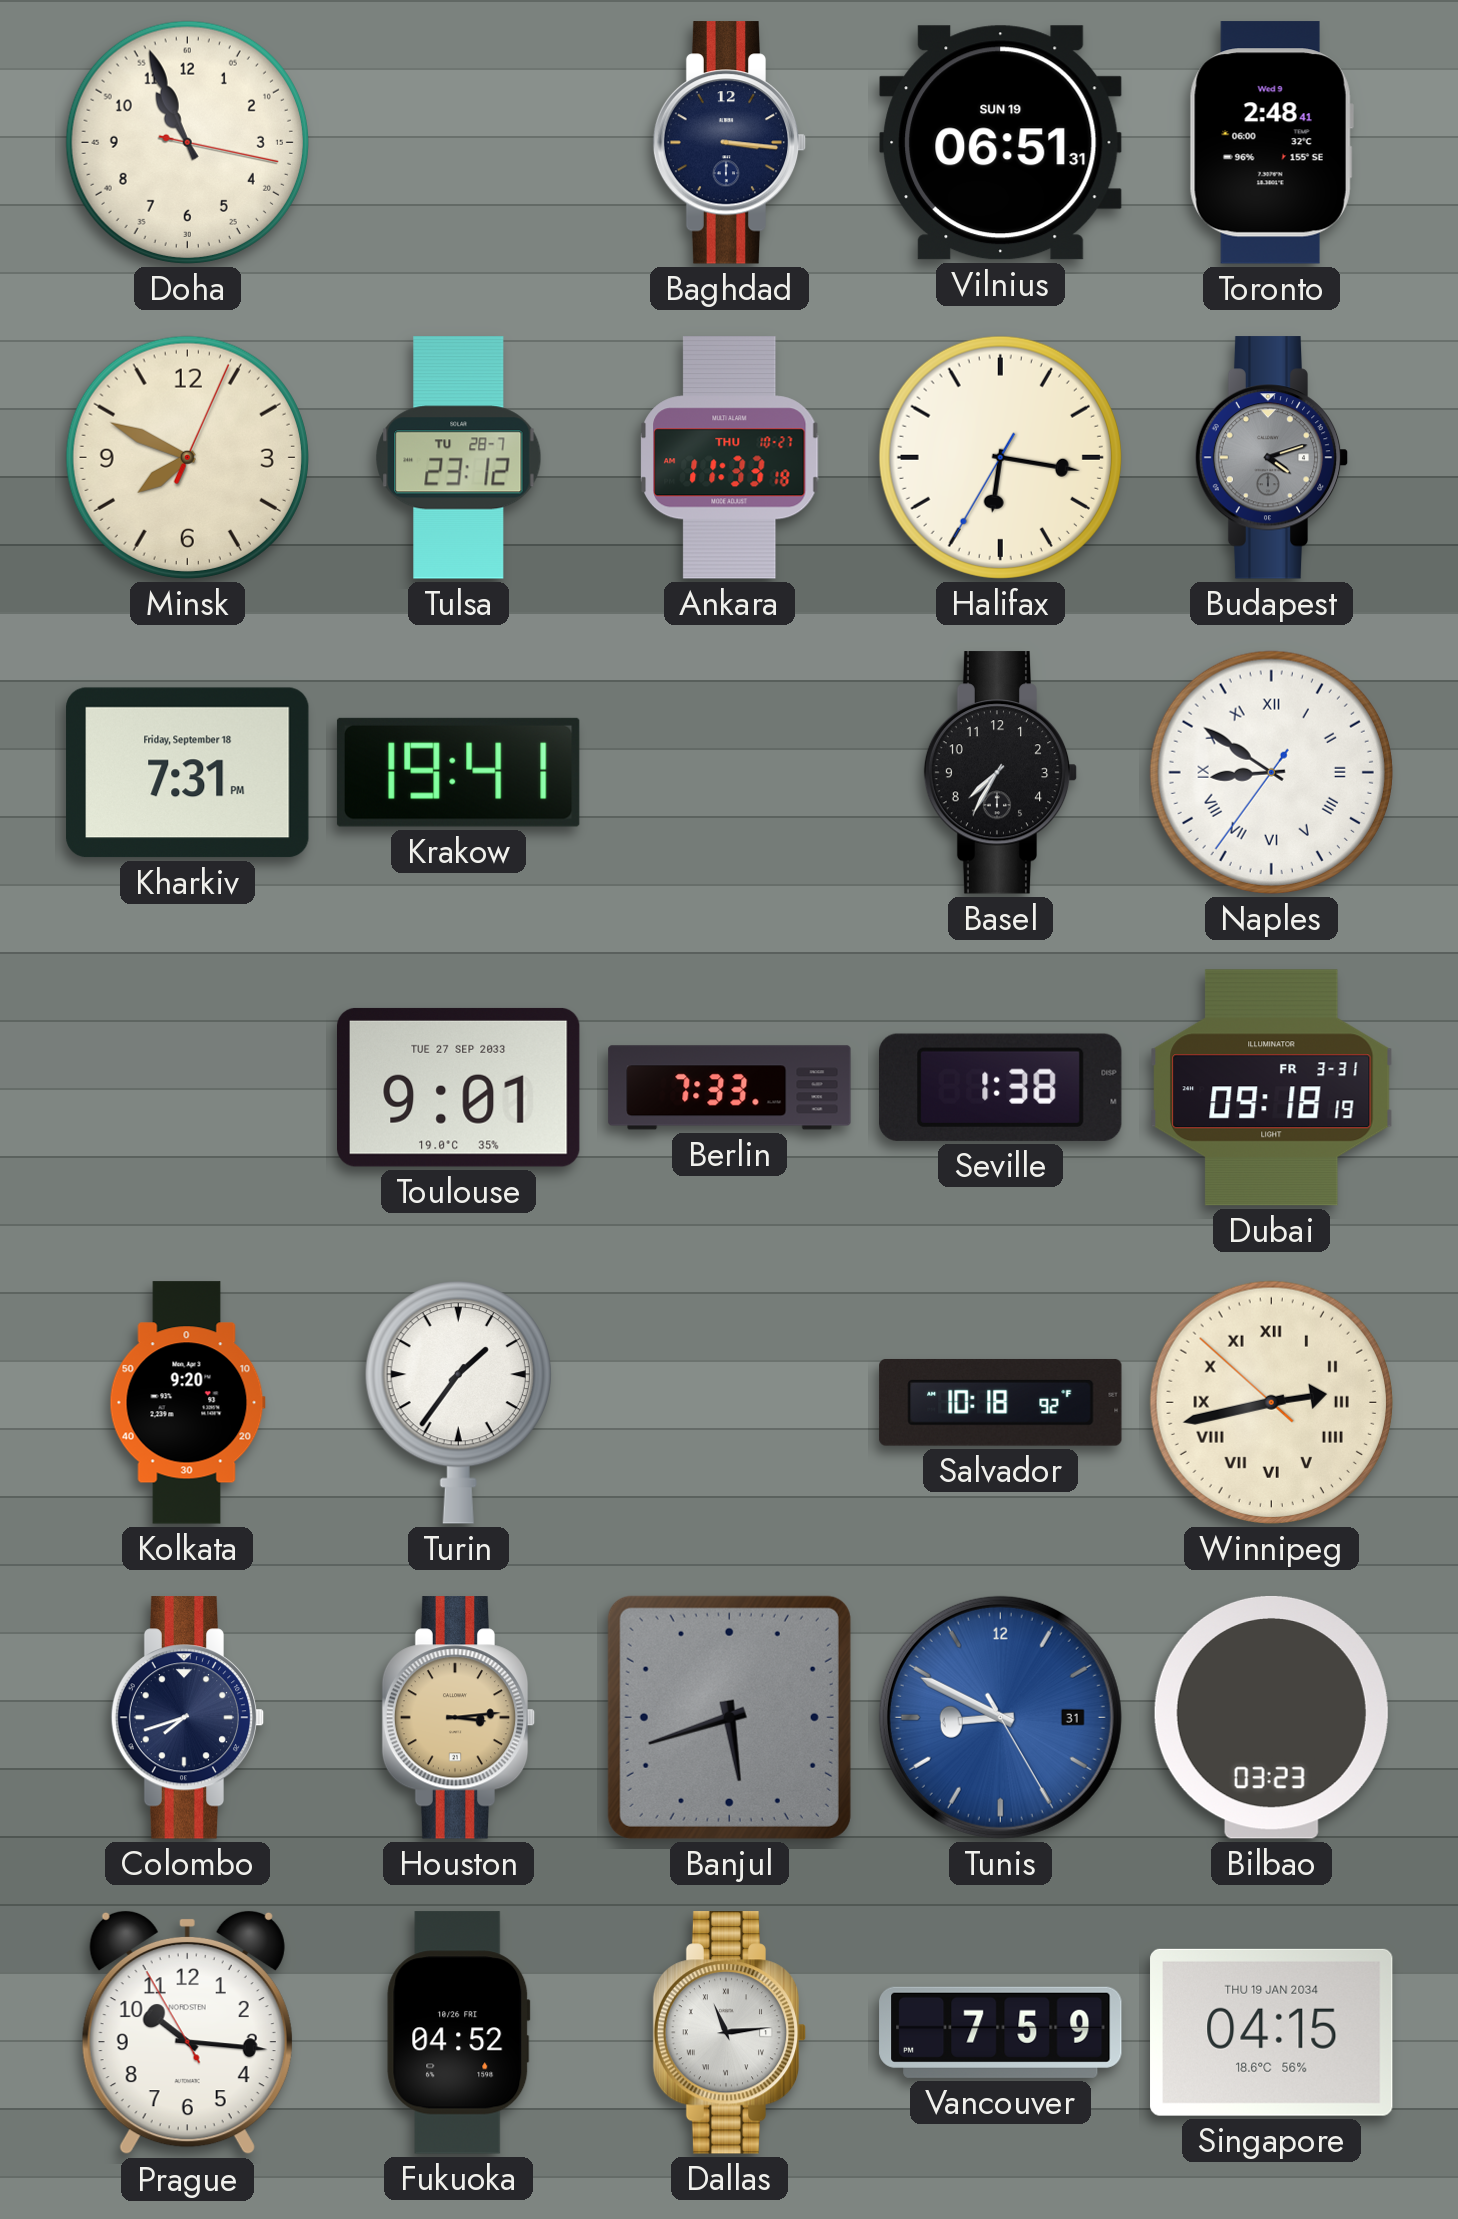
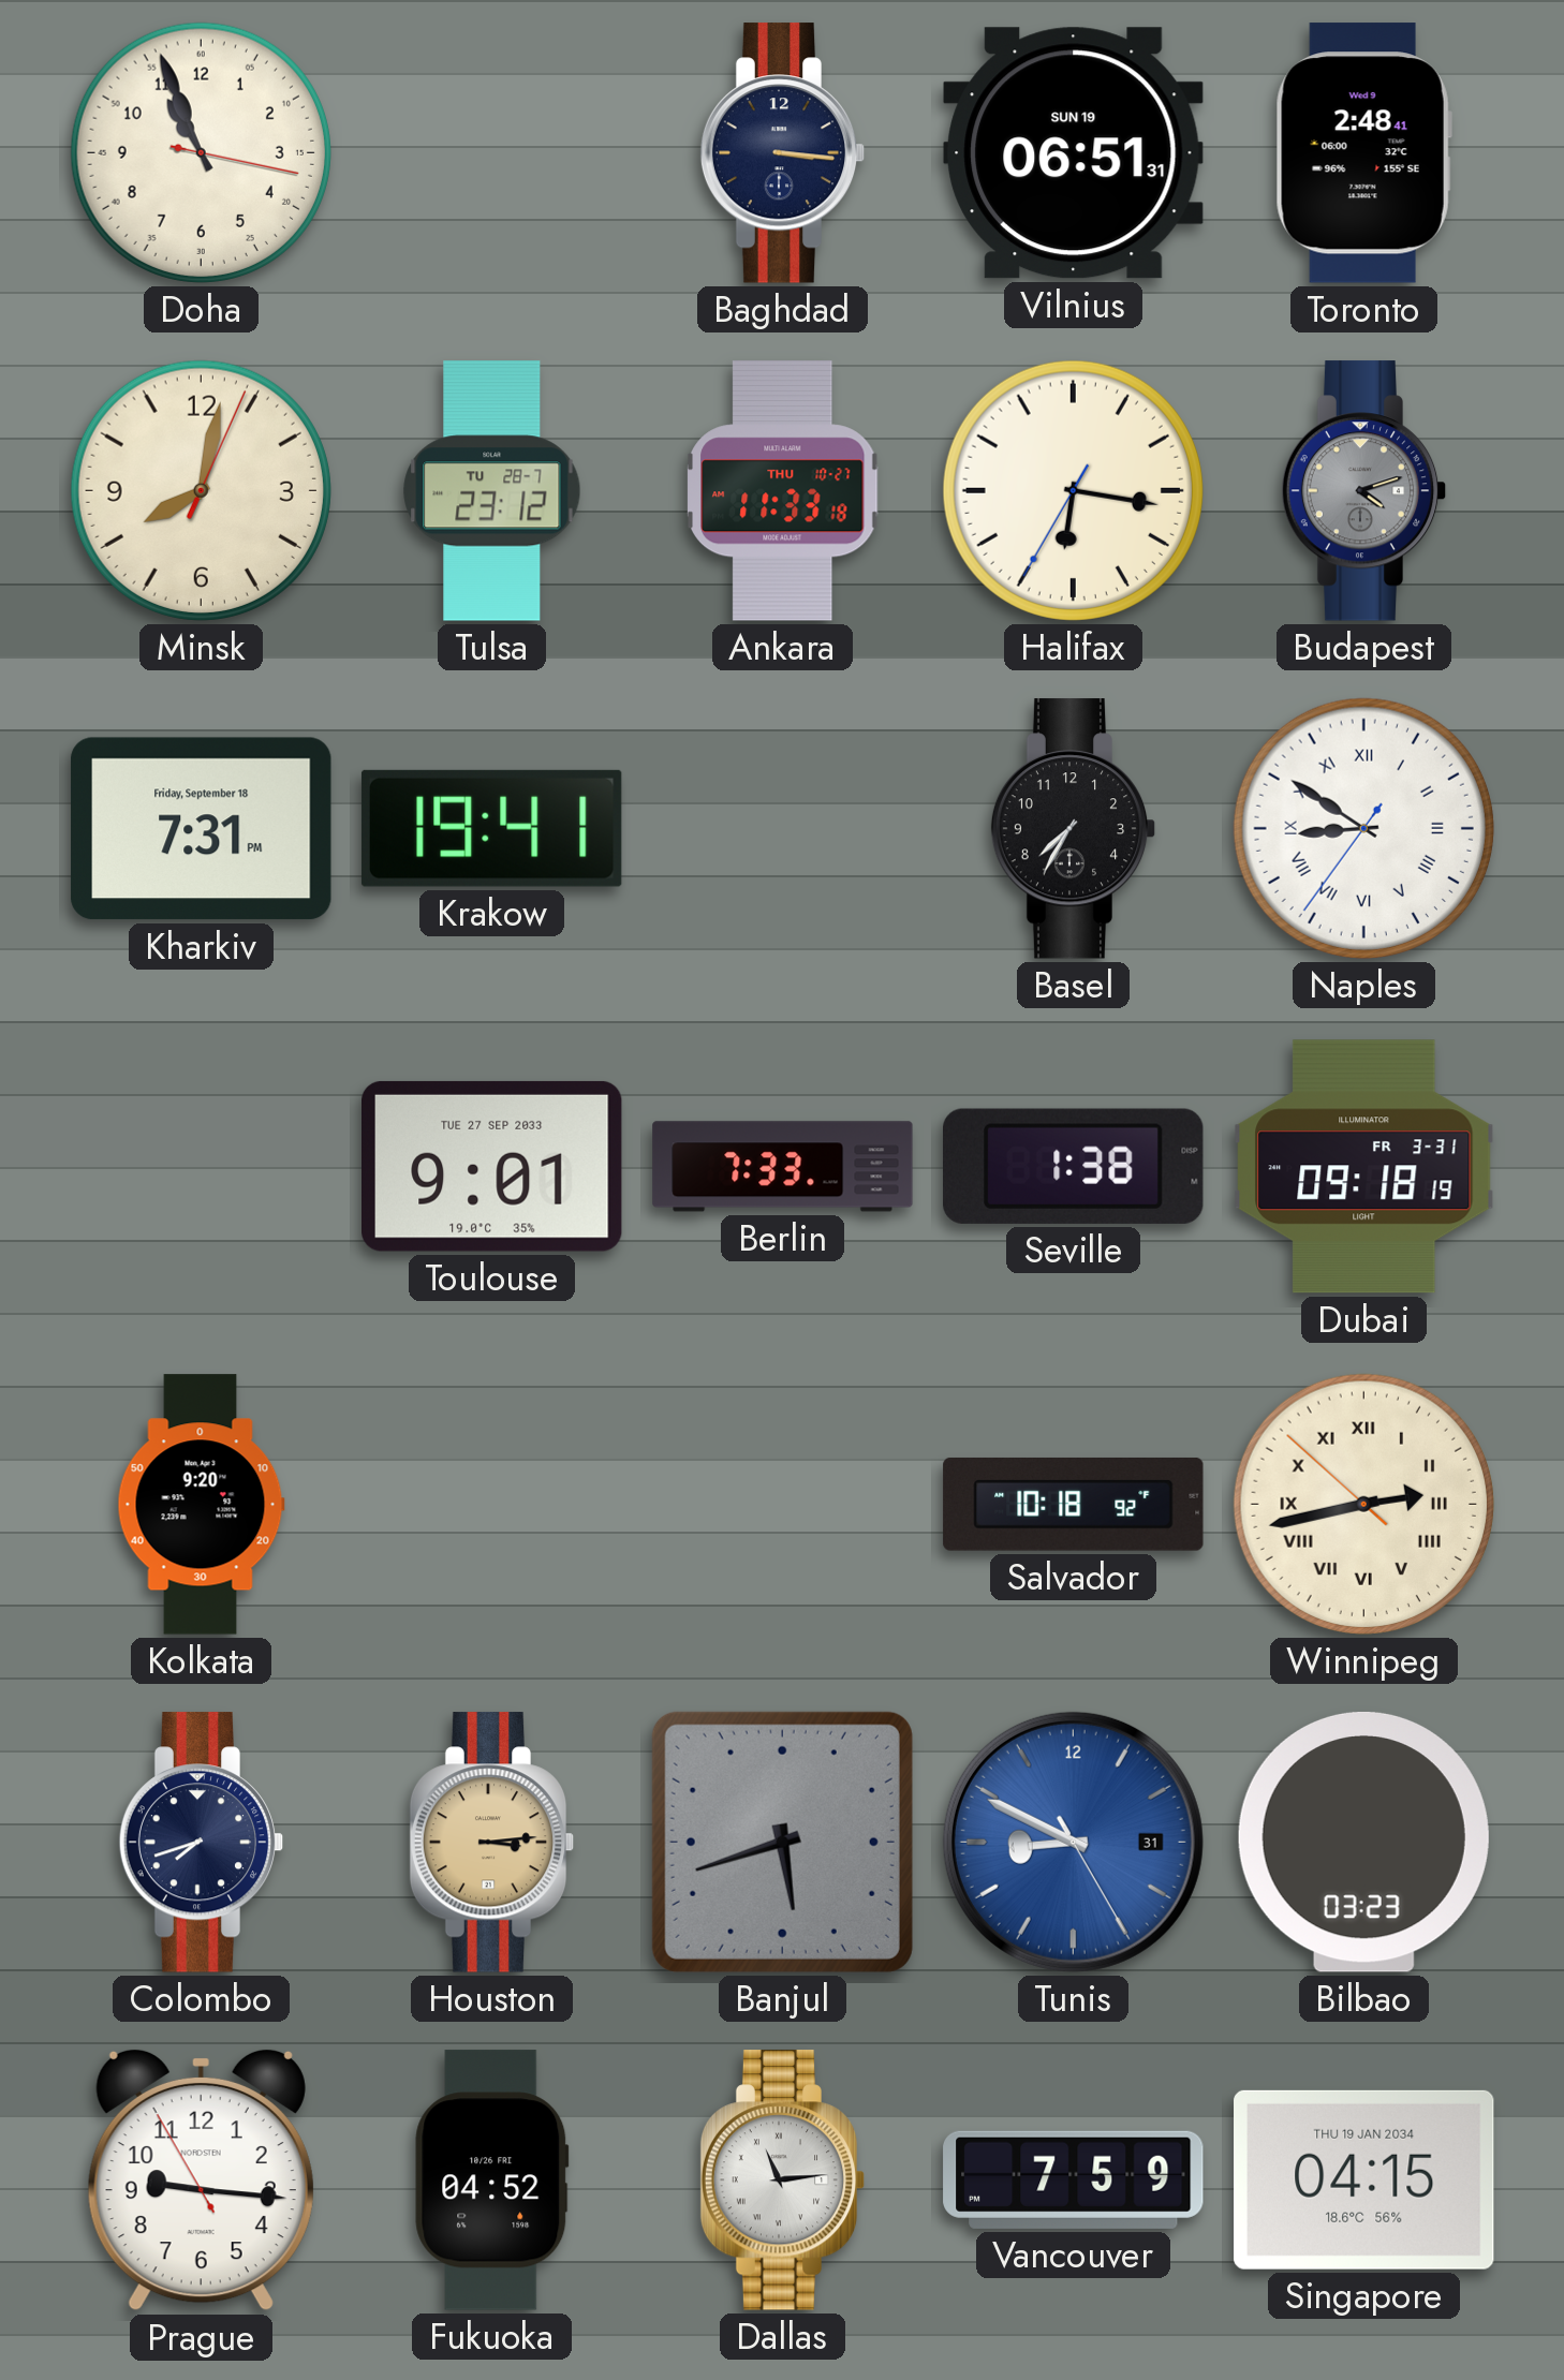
Minsk: 7:49 -> 8:02 (201, 490)
Turin: 1:36 -> none (458, 1403)
Prague: 10:15 -> 9:15 (201, 2181)
